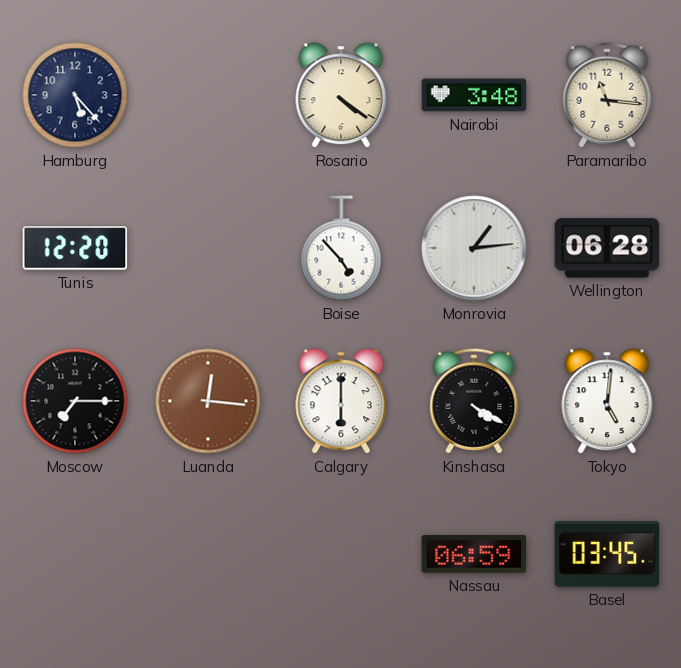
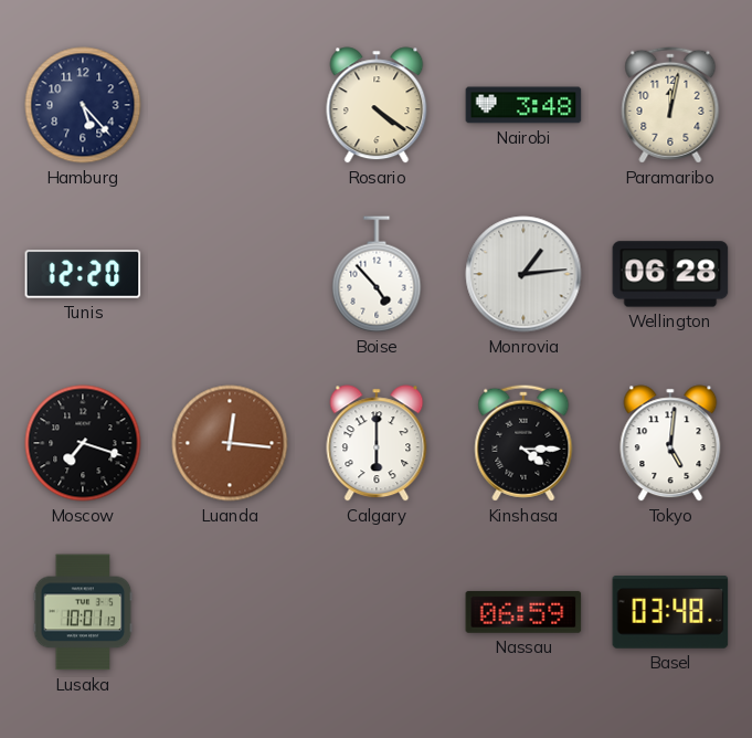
Paramaribo: 11:16 -> 12:02 (670, 105)
Moscow: 7:15 -> 7:18 (83, 443)
Kinshasa: 4:20 -> 4:15 (523, 443)
Lusaka: none -> 10:01 (83, 612)
Basel: 03:45 -> 03:48 (670, 613)
